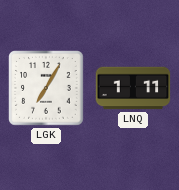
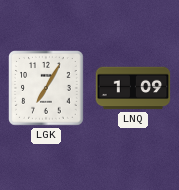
LNQ: 1:11 -> 1:09 (133, 88)
